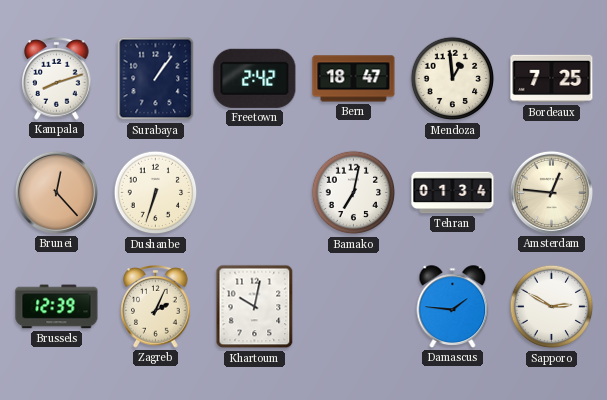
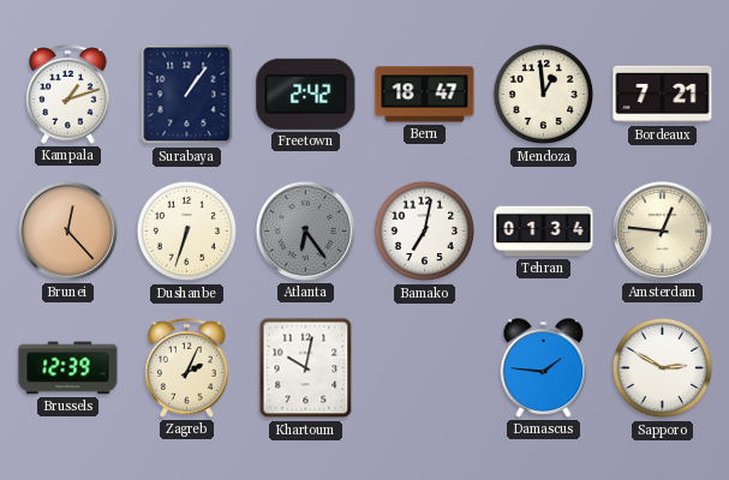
Kampala: 8:12 -> 1:12 (68, 95)
Bordeaux: 7:25 -> 7:21 (663, 95)
Atlanta: none -> 6:24 (305, 230)
